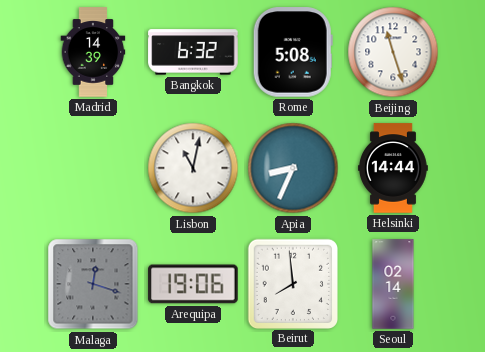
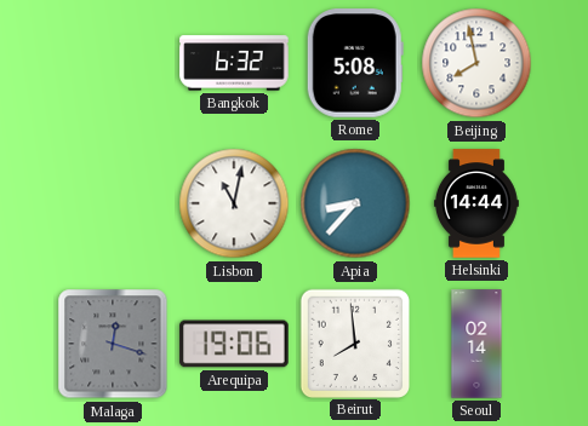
Madrid: 14:39 -> none (93, 52)
Beijing: 11:27 -> 7:58 (476, 63)
Apia: 8:34 -> 8:37 (355, 203)
